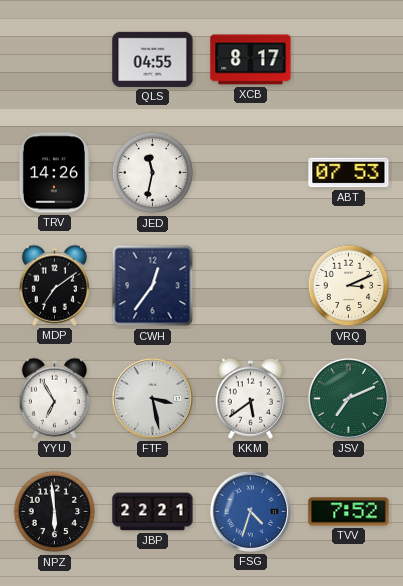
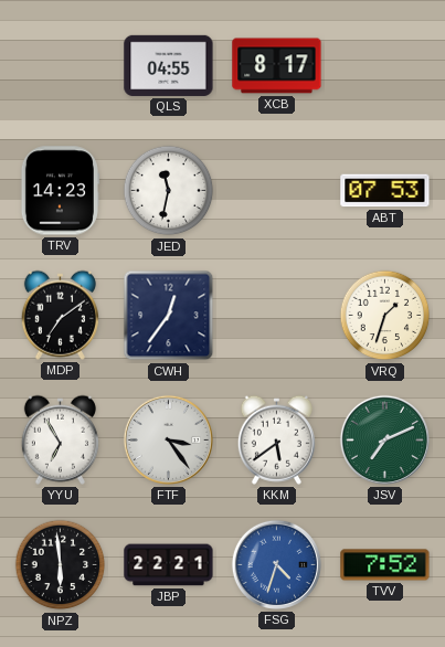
TRV: 14:26 -> 14:23 (60, 191)
VRQ: 3:11 -> 1:33 (385, 316)
FTF: 3:28 -> 3:24 (168, 439)
